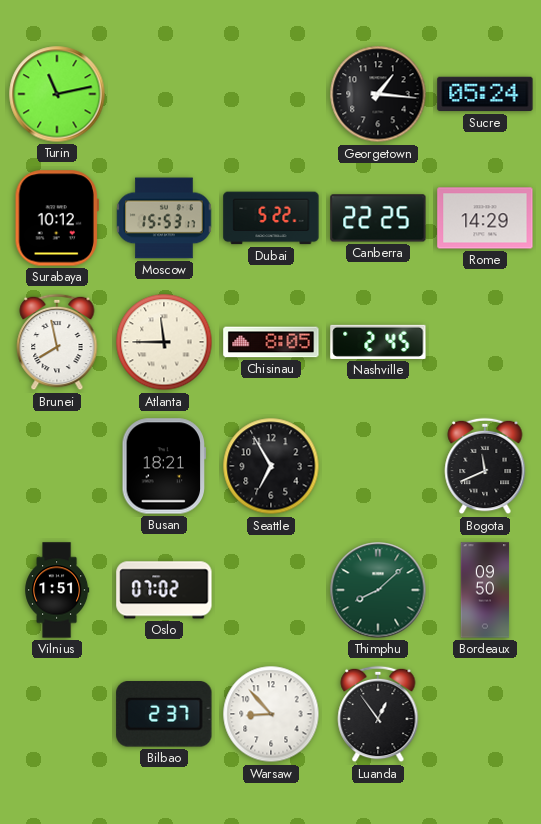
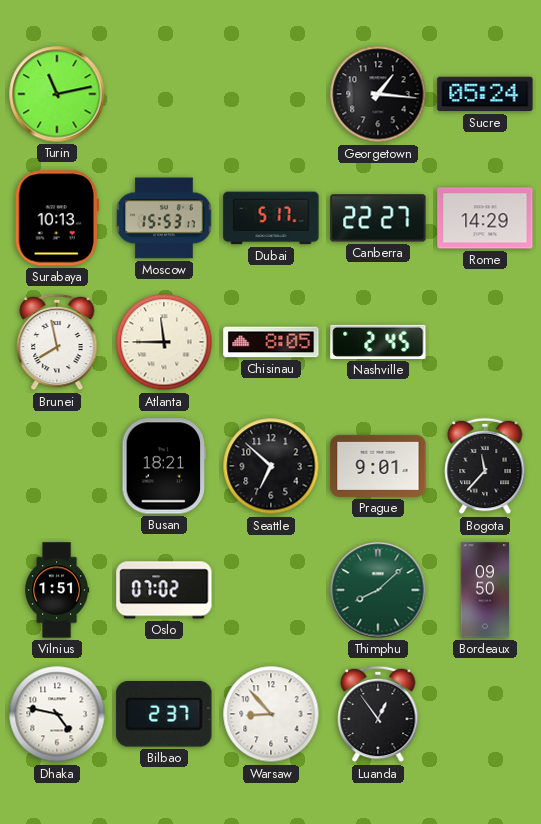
Surabaya: 10:12 -> 10:13 (57, 218)
Dubai: 5:22 -> 5:17 (271, 218)
Canberra: 22:25 -> 22:27 (378, 218)
Seattle: 6:55 -> 6:52 (271, 466)
Prague: none -> 9:01 (378, 466)
Bogota: 11:41 -> 11:37 (485, 466)
Dhaka: none -> 4:47 (57, 714)
